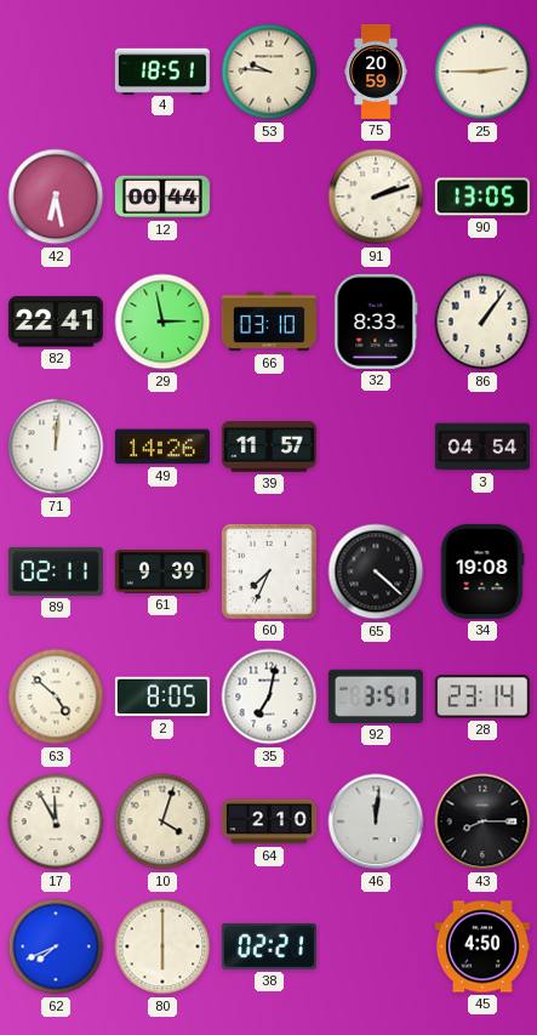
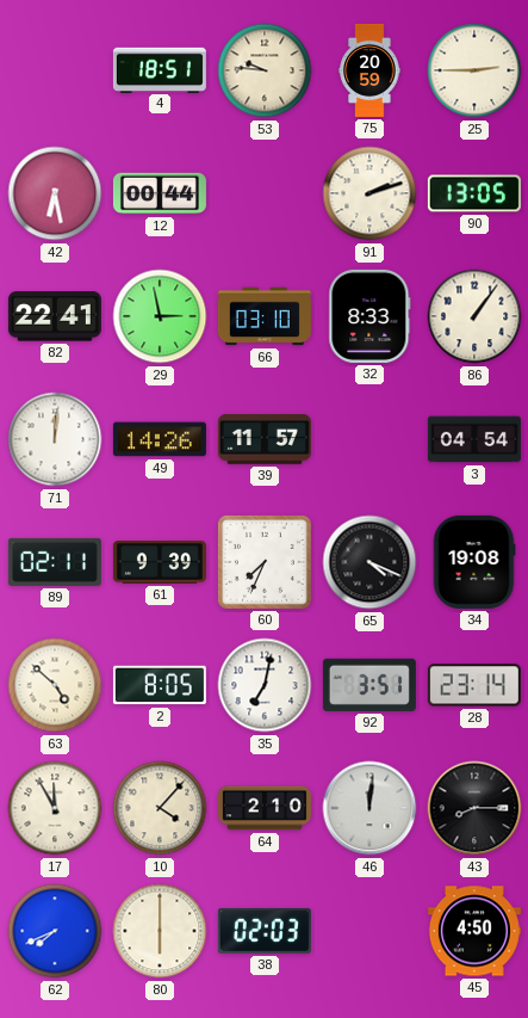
65: 4:22 -> 4:19 (369, 562)
10: 4:03 -> 4:07 (160, 808)
38: 02:21 -> 02:03 (265, 931)
